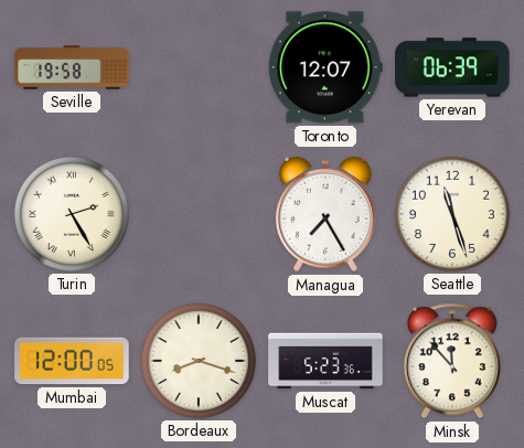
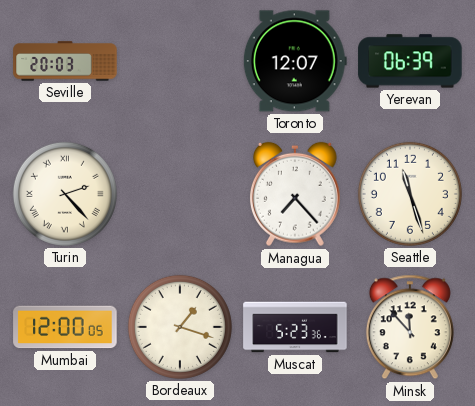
Seville: 19:58 -> 20:03 (65, 61)
Turin: 2:25 -> 2:23 (65, 194)
Managua: 7:25 -> 7:23 (295, 194)
Bordeaux: 8:18 -> 1:18 (180, 327)
